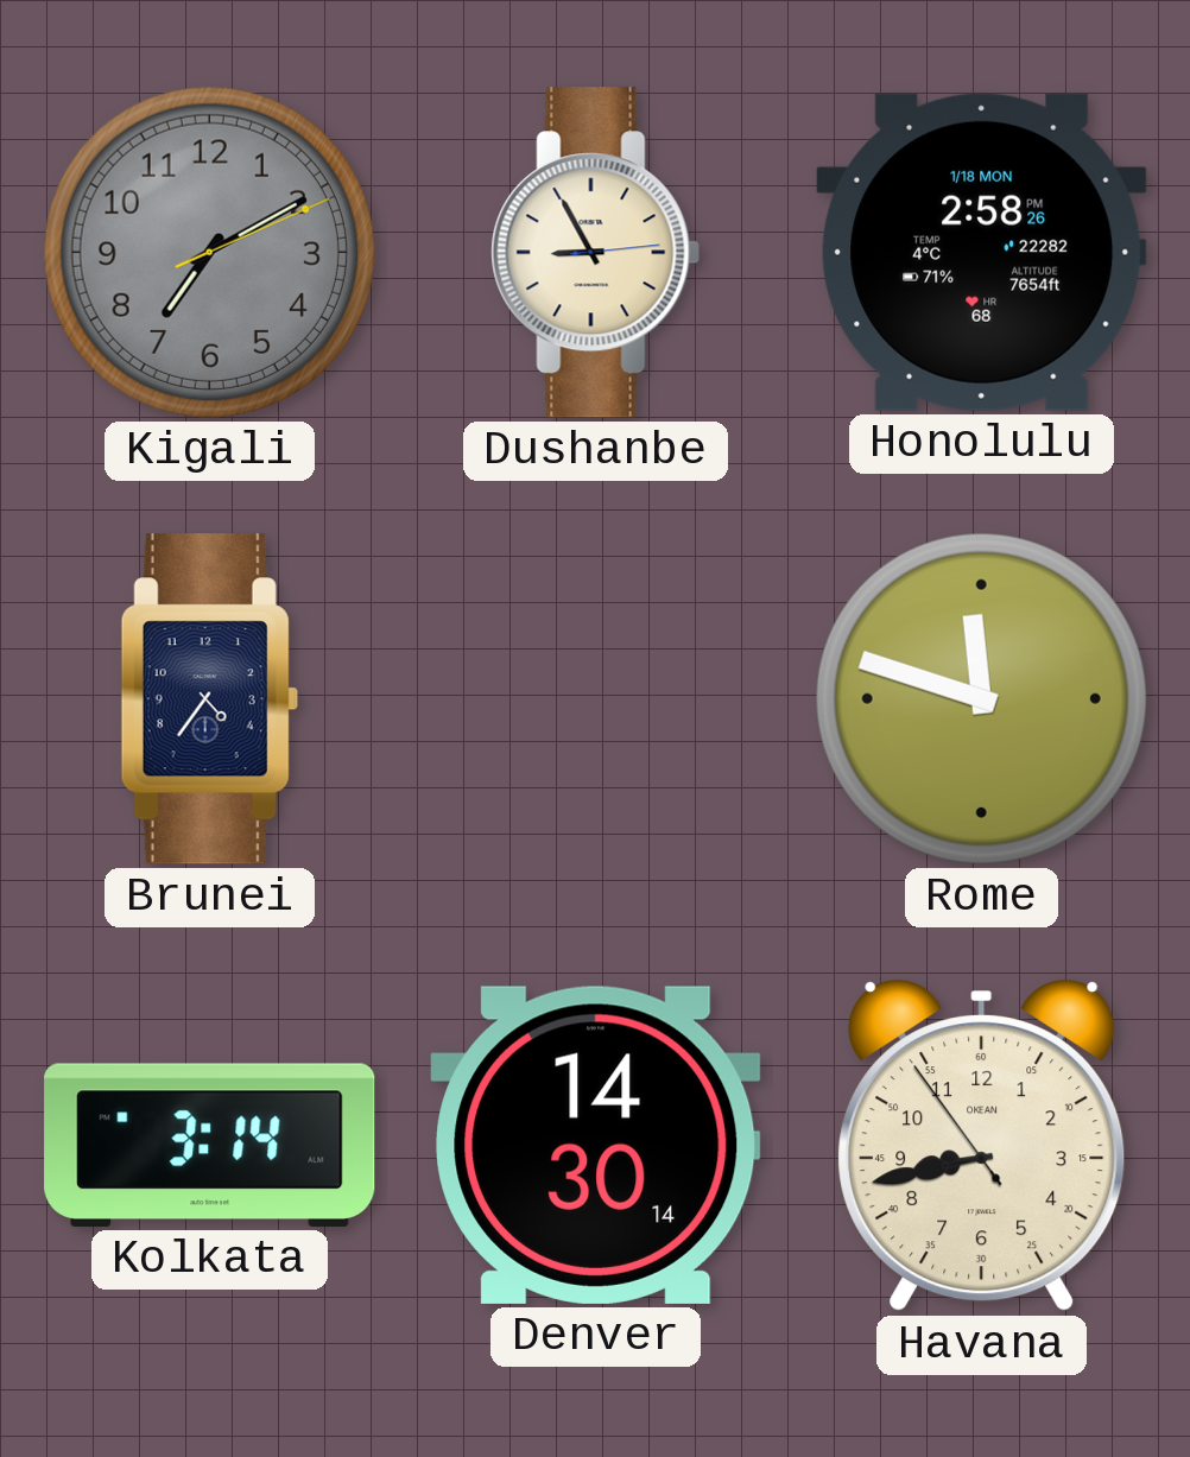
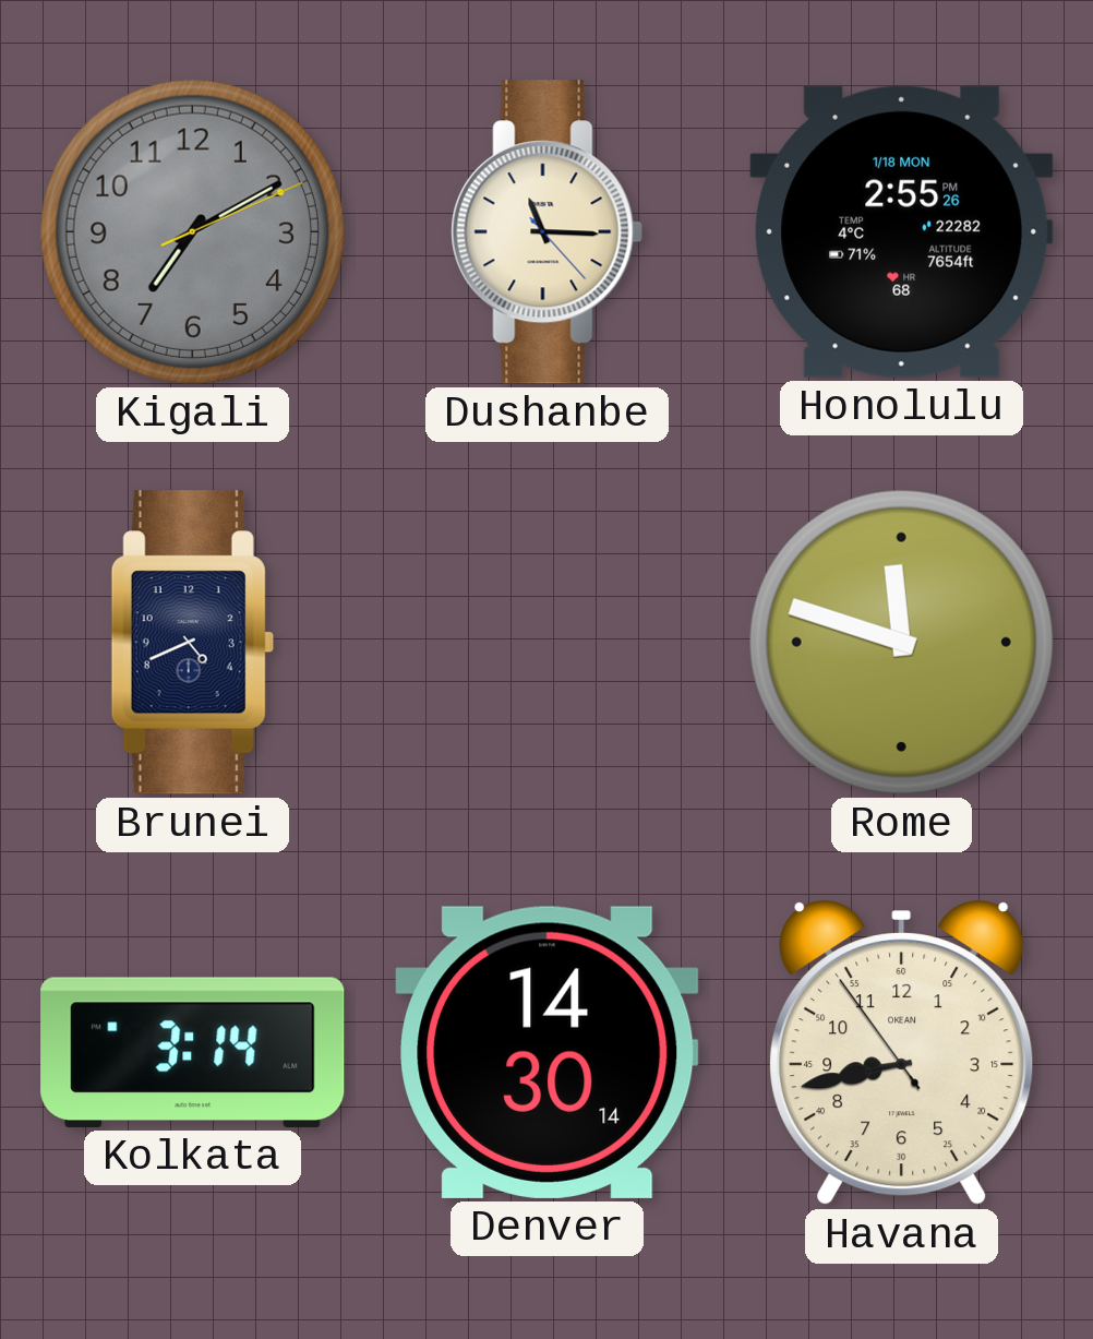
Dushanbe: 8:55 -> 11:15 (548, 232)
Honolulu: 2:58 -> 2:55 (902, 231)
Brunei: 4:36 -> 4:41 (192, 643)
